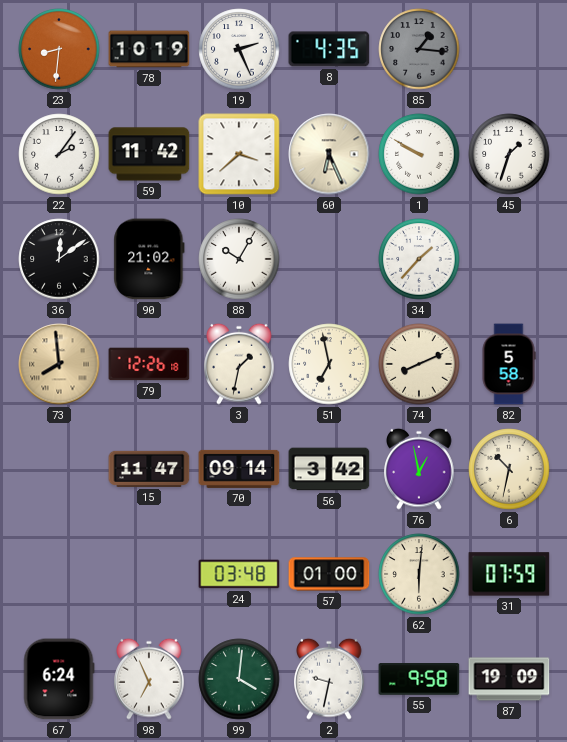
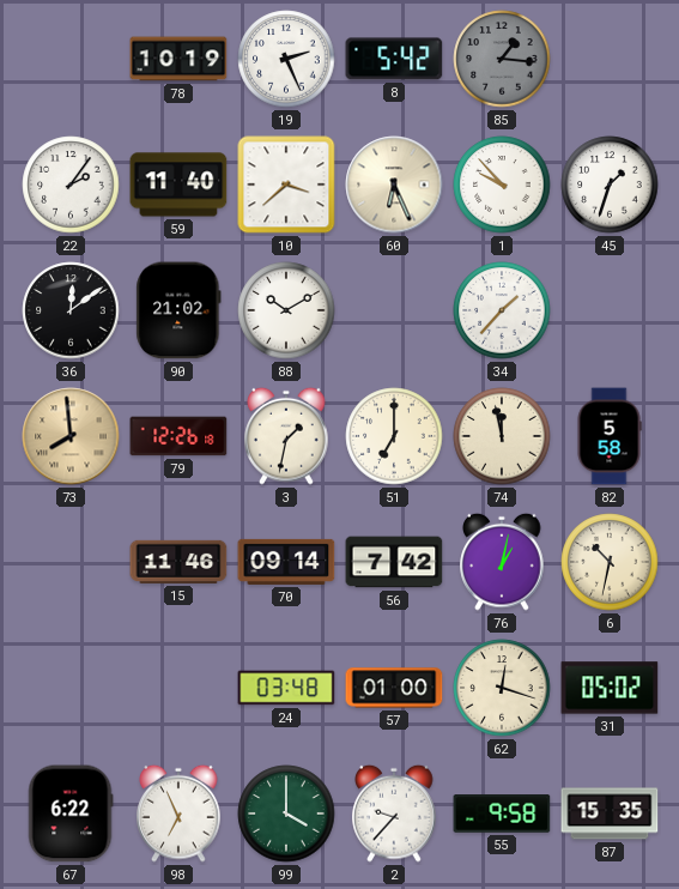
23: 8:31 -> none (59, 49)
8: 4:35 -> 5:42 (394, 59)
59: 11:42 -> 11:40 (178, 185)
1: 9:50 -> 9:53 (502, 185)
88: 10:05 -> 10:10 (286, 310)
51: 6:58 -> 7:00 (394, 436)
74: 8:11 -> 11:58 (502, 436)
15: 11:47 -> 11:46 (178, 562)
56: 3:42 -> 7:42 (394, 562)
76: 12:58 -> 1:02 (502, 562)
62: 6:01 -> 12:18 (502, 688)
31: 07:59 -> 05:02 (610, 688)
67: 6:24 -> 6:22 (71, 814)
99: 4:01 -> 4:00 (286, 814)
2: 9:32 -> 9:37 (394, 814)
87: 19:09 -> 15:35 (610, 814)
